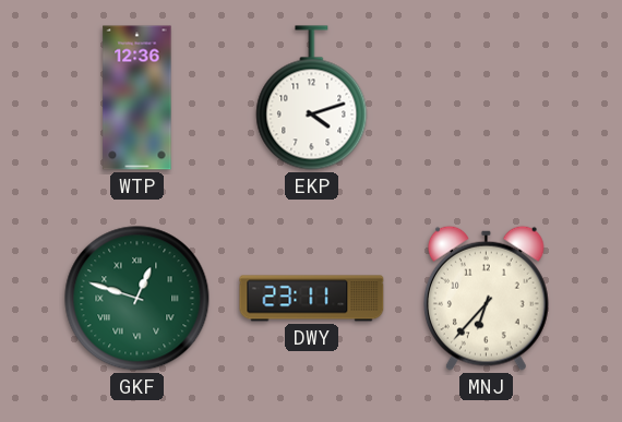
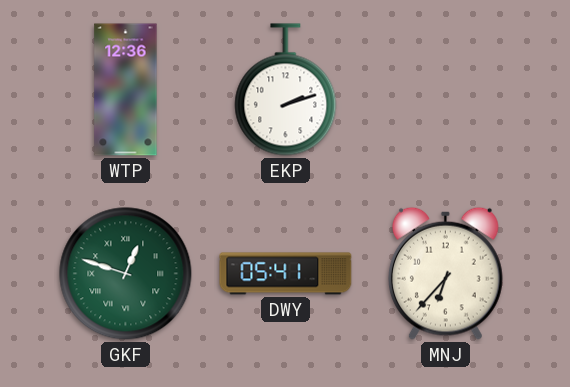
EKP: 4:12 -> 2:12 (286, 90)
DWY: 23:11 -> 05:41 (286, 274)
